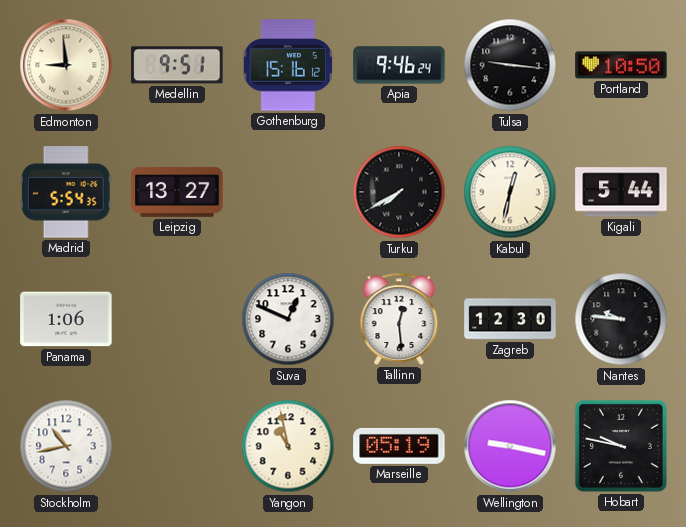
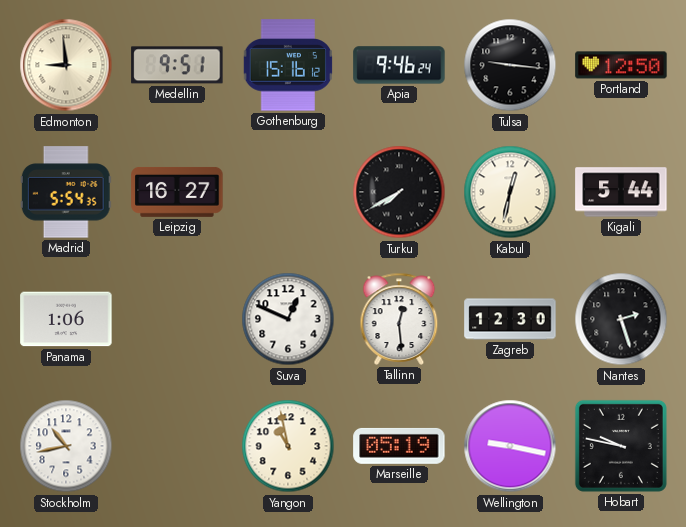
Portland: 10:50 -> 12:50 (621, 65)
Leipzig: 13:27 -> 16:27 (177, 192)
Nantes: 9:46 -> 2:27 (621, 319)
